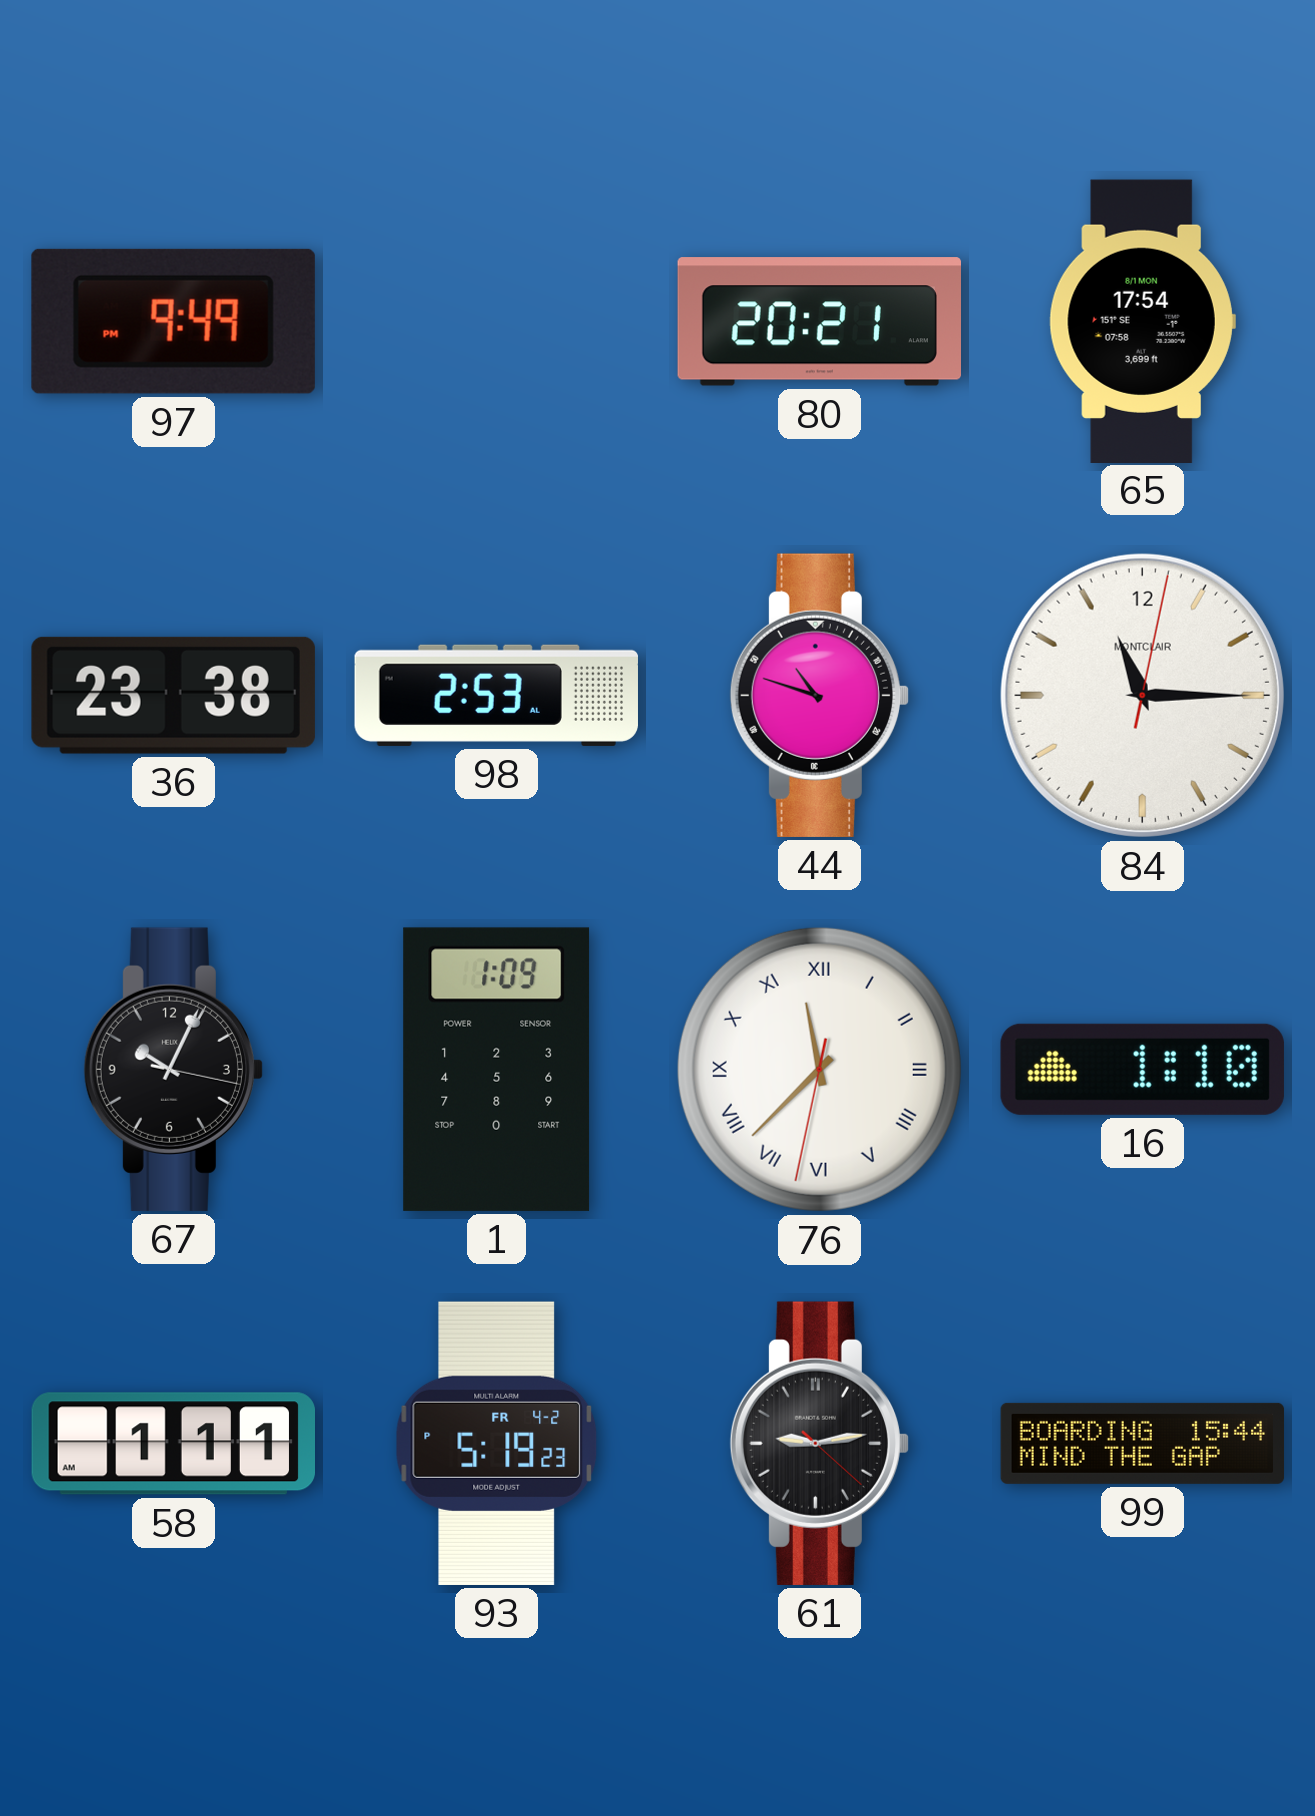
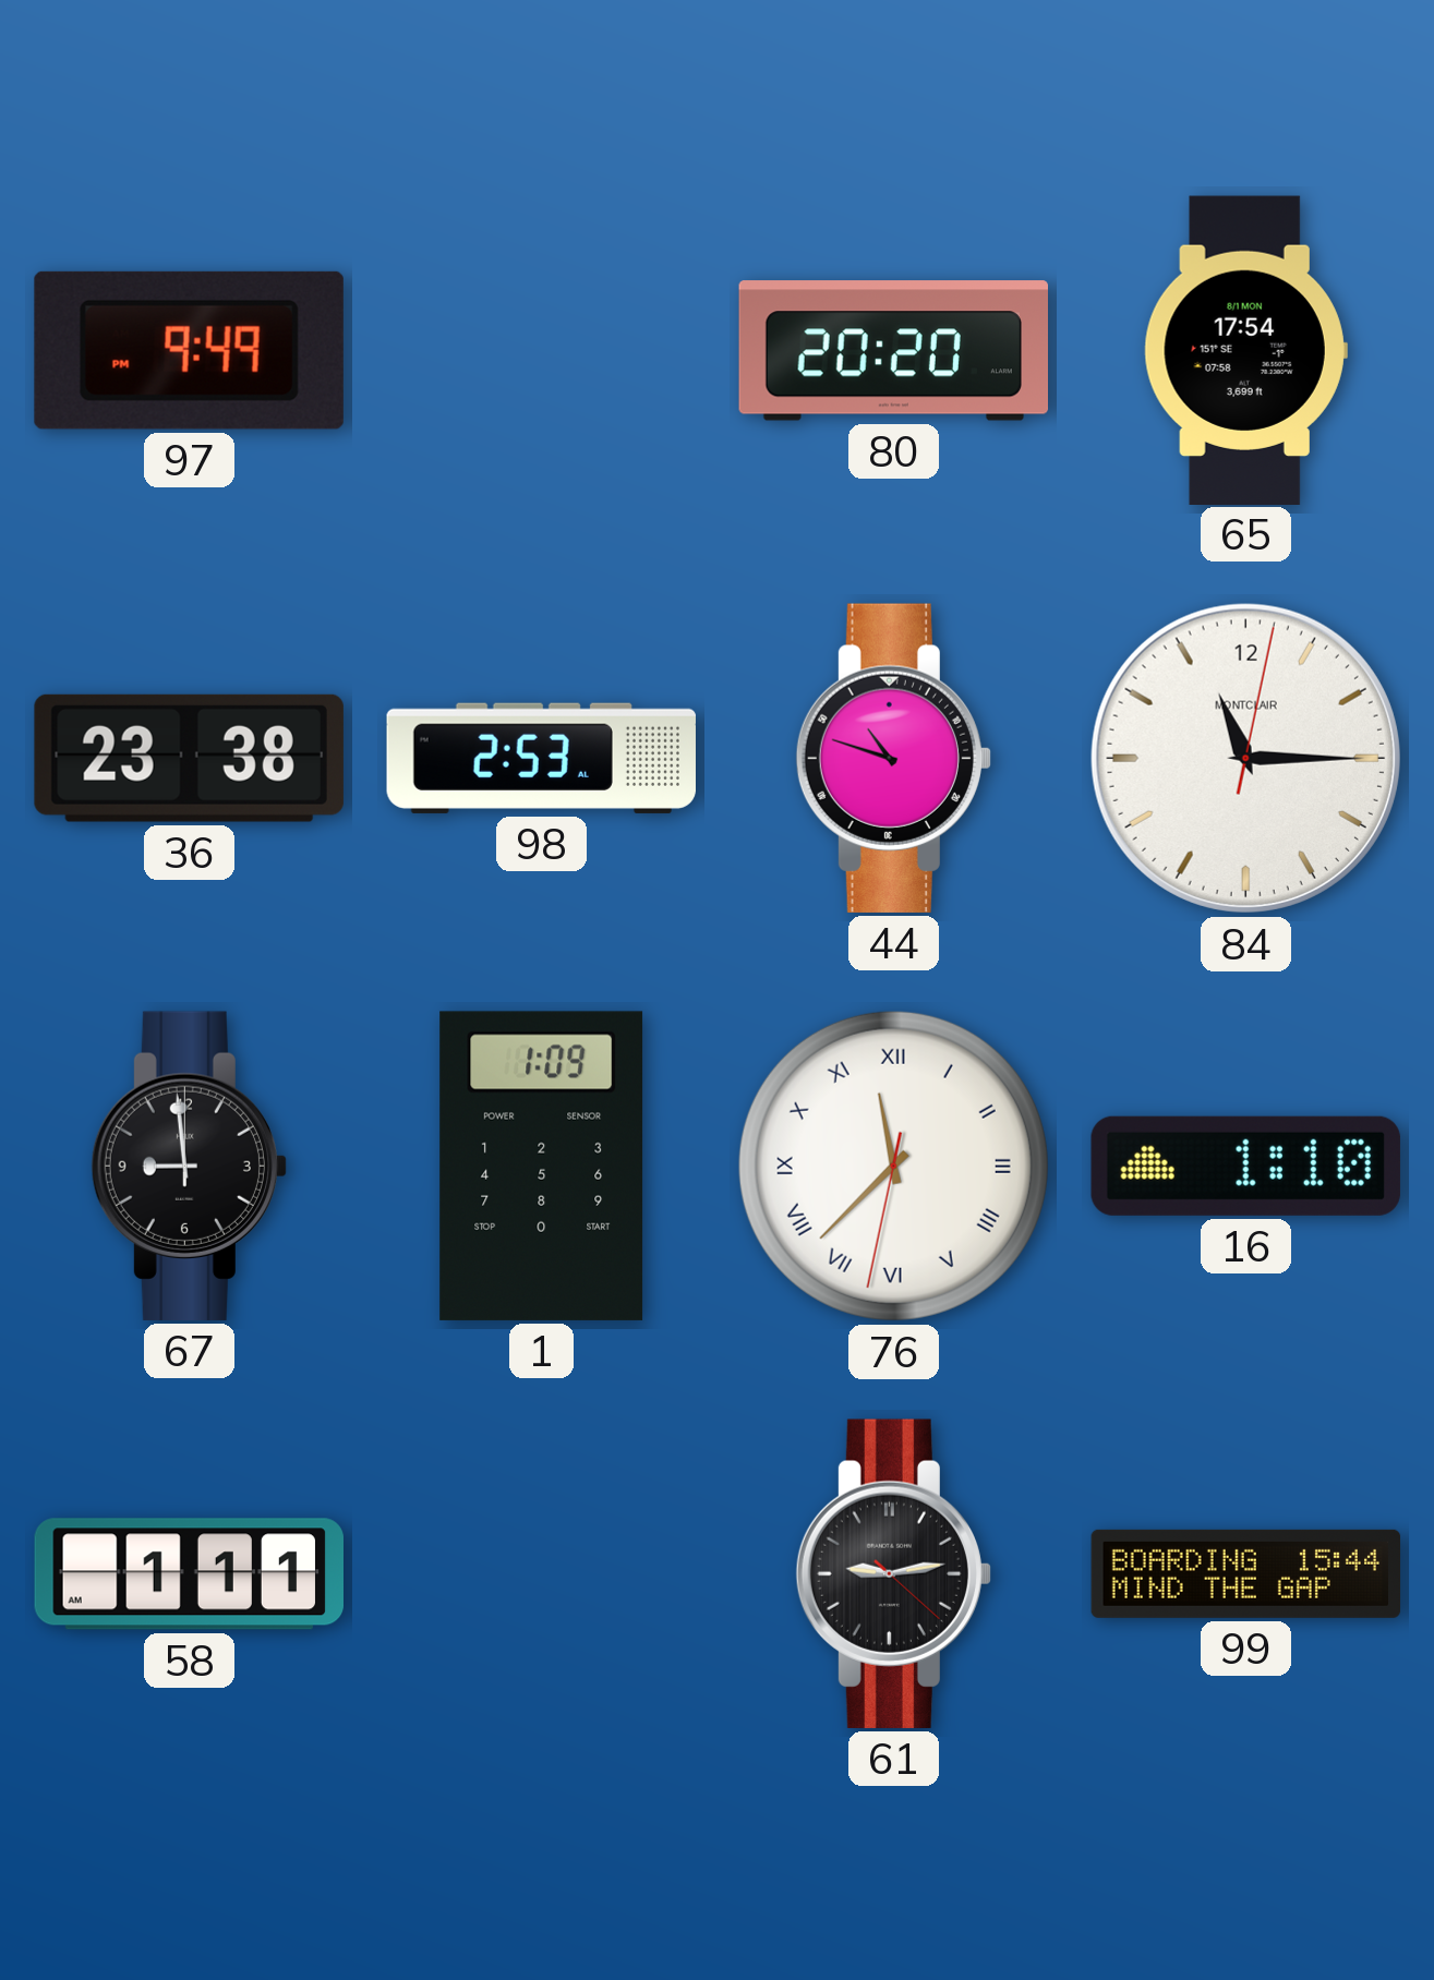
80: 20:21 -> 20:20 (893, 351)
67: 10:04 -> 8:59 (189, 1166)
93: 5:19 -> none (497, 1443)
